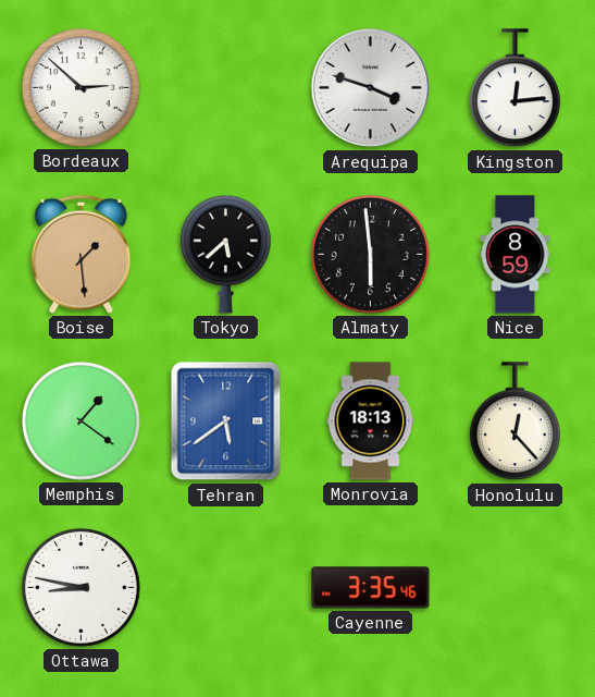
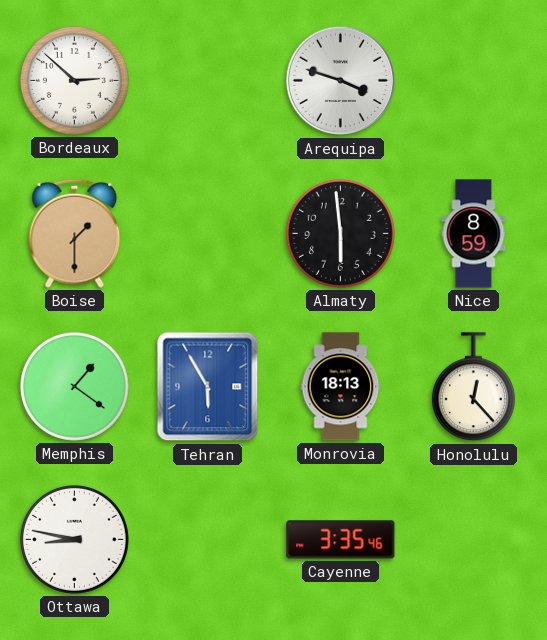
Kingston: 12:14 -> none (515, 88)
Boise: 1:29 -> 1:30 (75, 233)
Tokyo: 5:38 -> none (225, 254)
Tehran: 5:39 -> 5:55 (208, 387)
